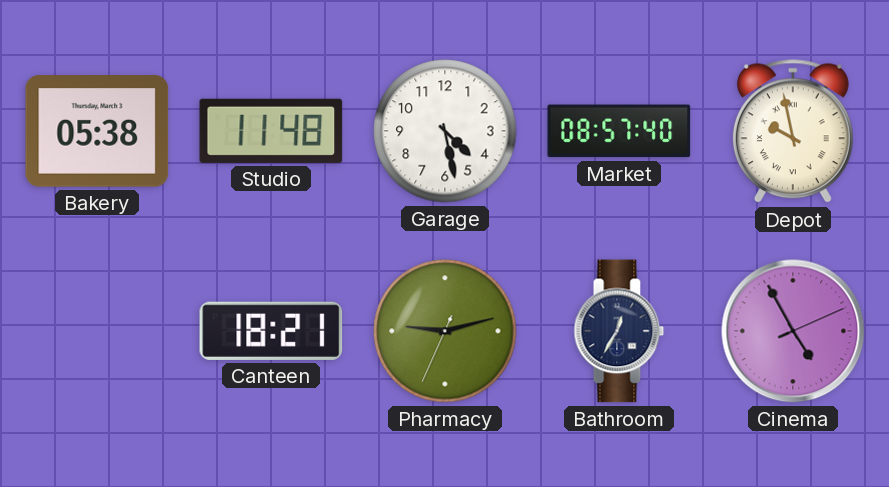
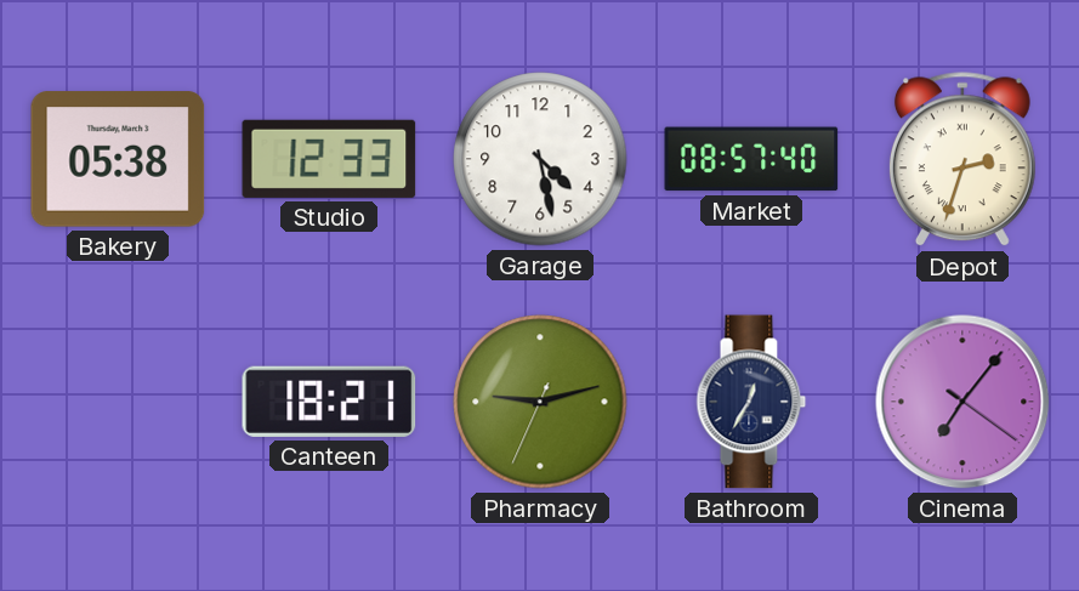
Studio: 11:48 -> 12:33 (329, 159)
Depot: 9:58 -> 2:33 (962, 160)
Cinema: 4:55 -> 7:06 (962, 402)
